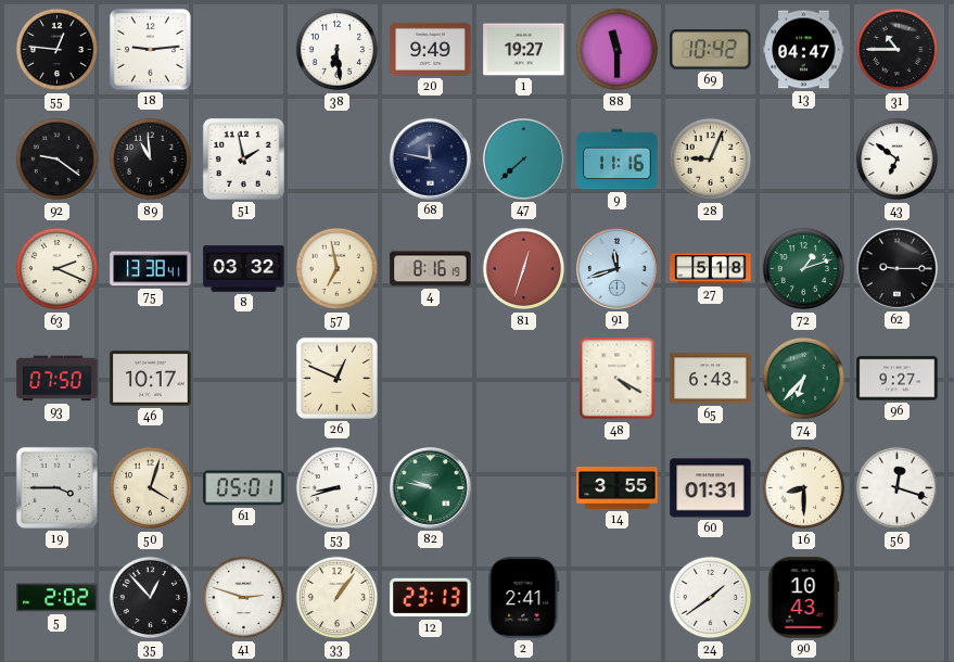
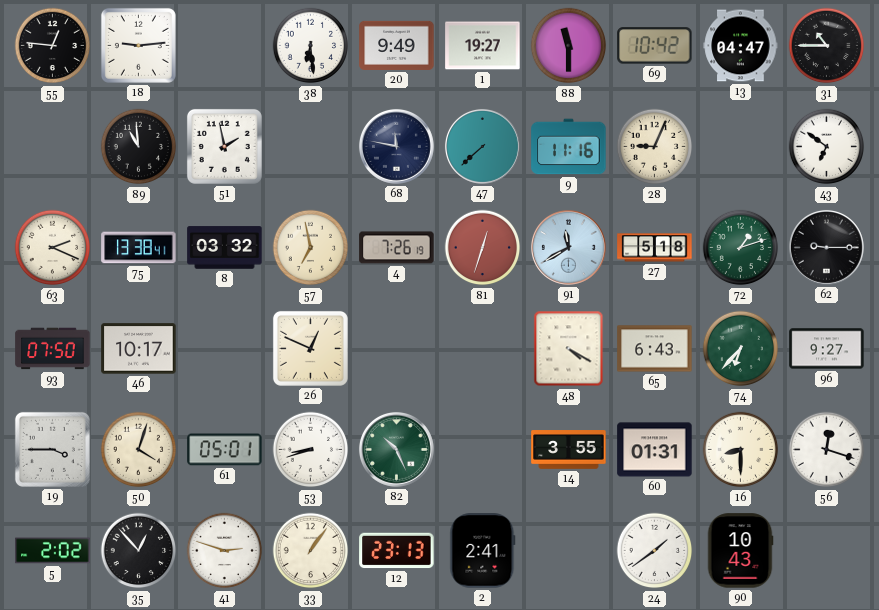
92: 9:21 -> none (58, 160)
4: 8:16 -> 7:26 (397, 248)
91: 11:42 -> 11:40 (568, 247)
82: 9:47 -> 10:26 (396, 449)
